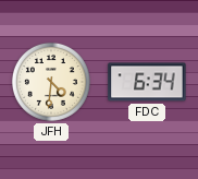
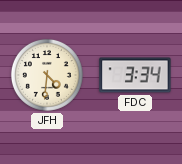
FDC: 6:34 -> 3:34 (135, 75)
